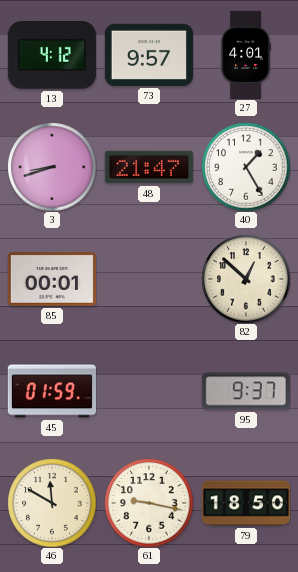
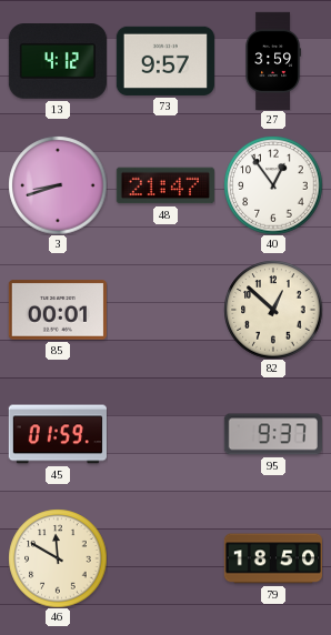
27: 4:01 -> 3:59 (273, 60)
40: 1:25 -> 12:54 (273, 185)
61: 9:17 -> none (149, 503)
